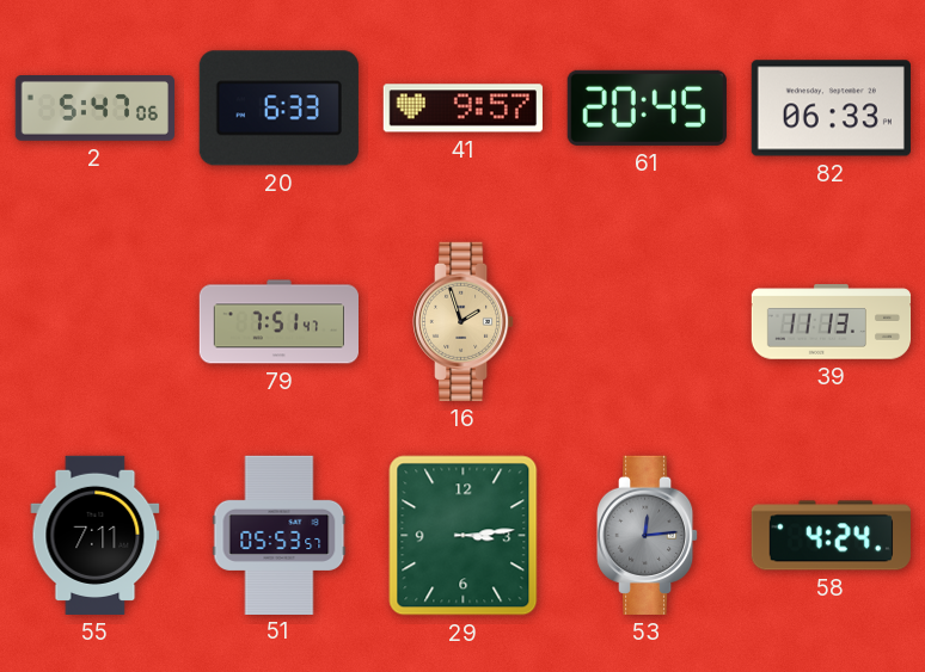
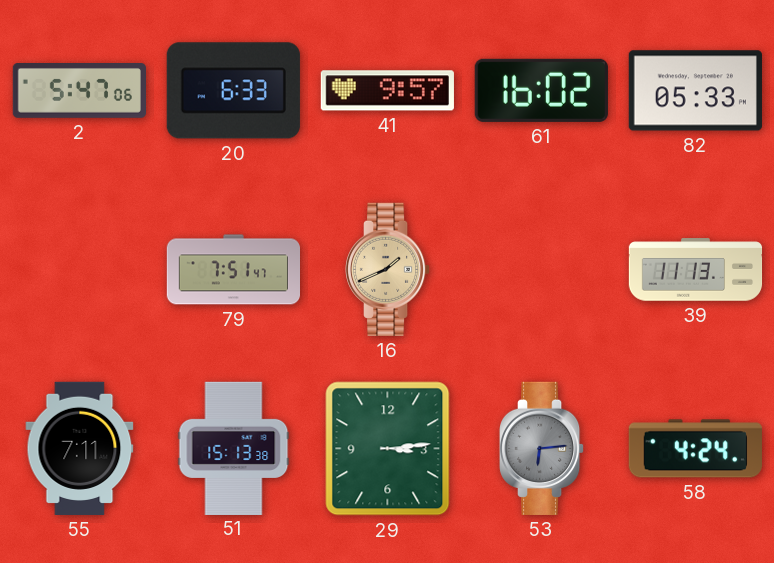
61: 20:45 -> 16:02 (541, 90)
82: 06:33 -> 05:33 (695, 91)
16: 1:57 -> 1:41 (388, 269)
51: 05:53 -> 15:13 (234, 448)
53: 12:14 -> 6:14 (542, 448)
